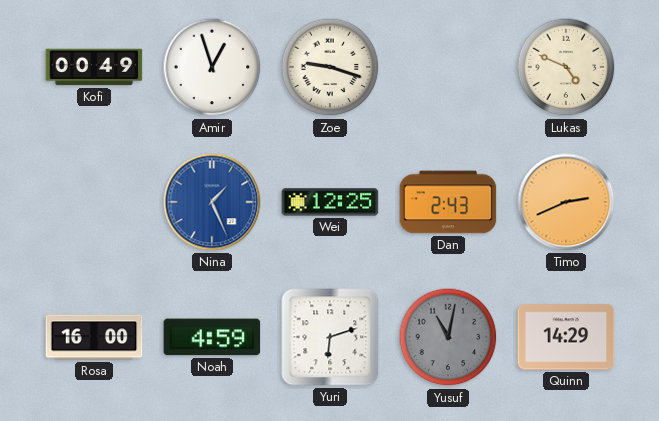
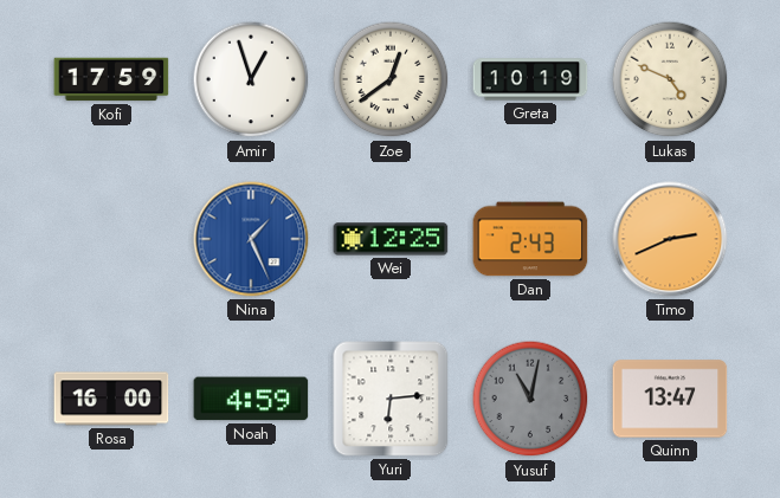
Kofi: 00:49 -> 17:59 (111, 79)
Zoe: 9:18 -> 12:39 (391, 79)
Greta: none -> 10:19 (530, 79)
Yuri: 6:12 -> 6:14 (391, 399)
Quinn: 14:29 -> 13:47 (670, 399)
